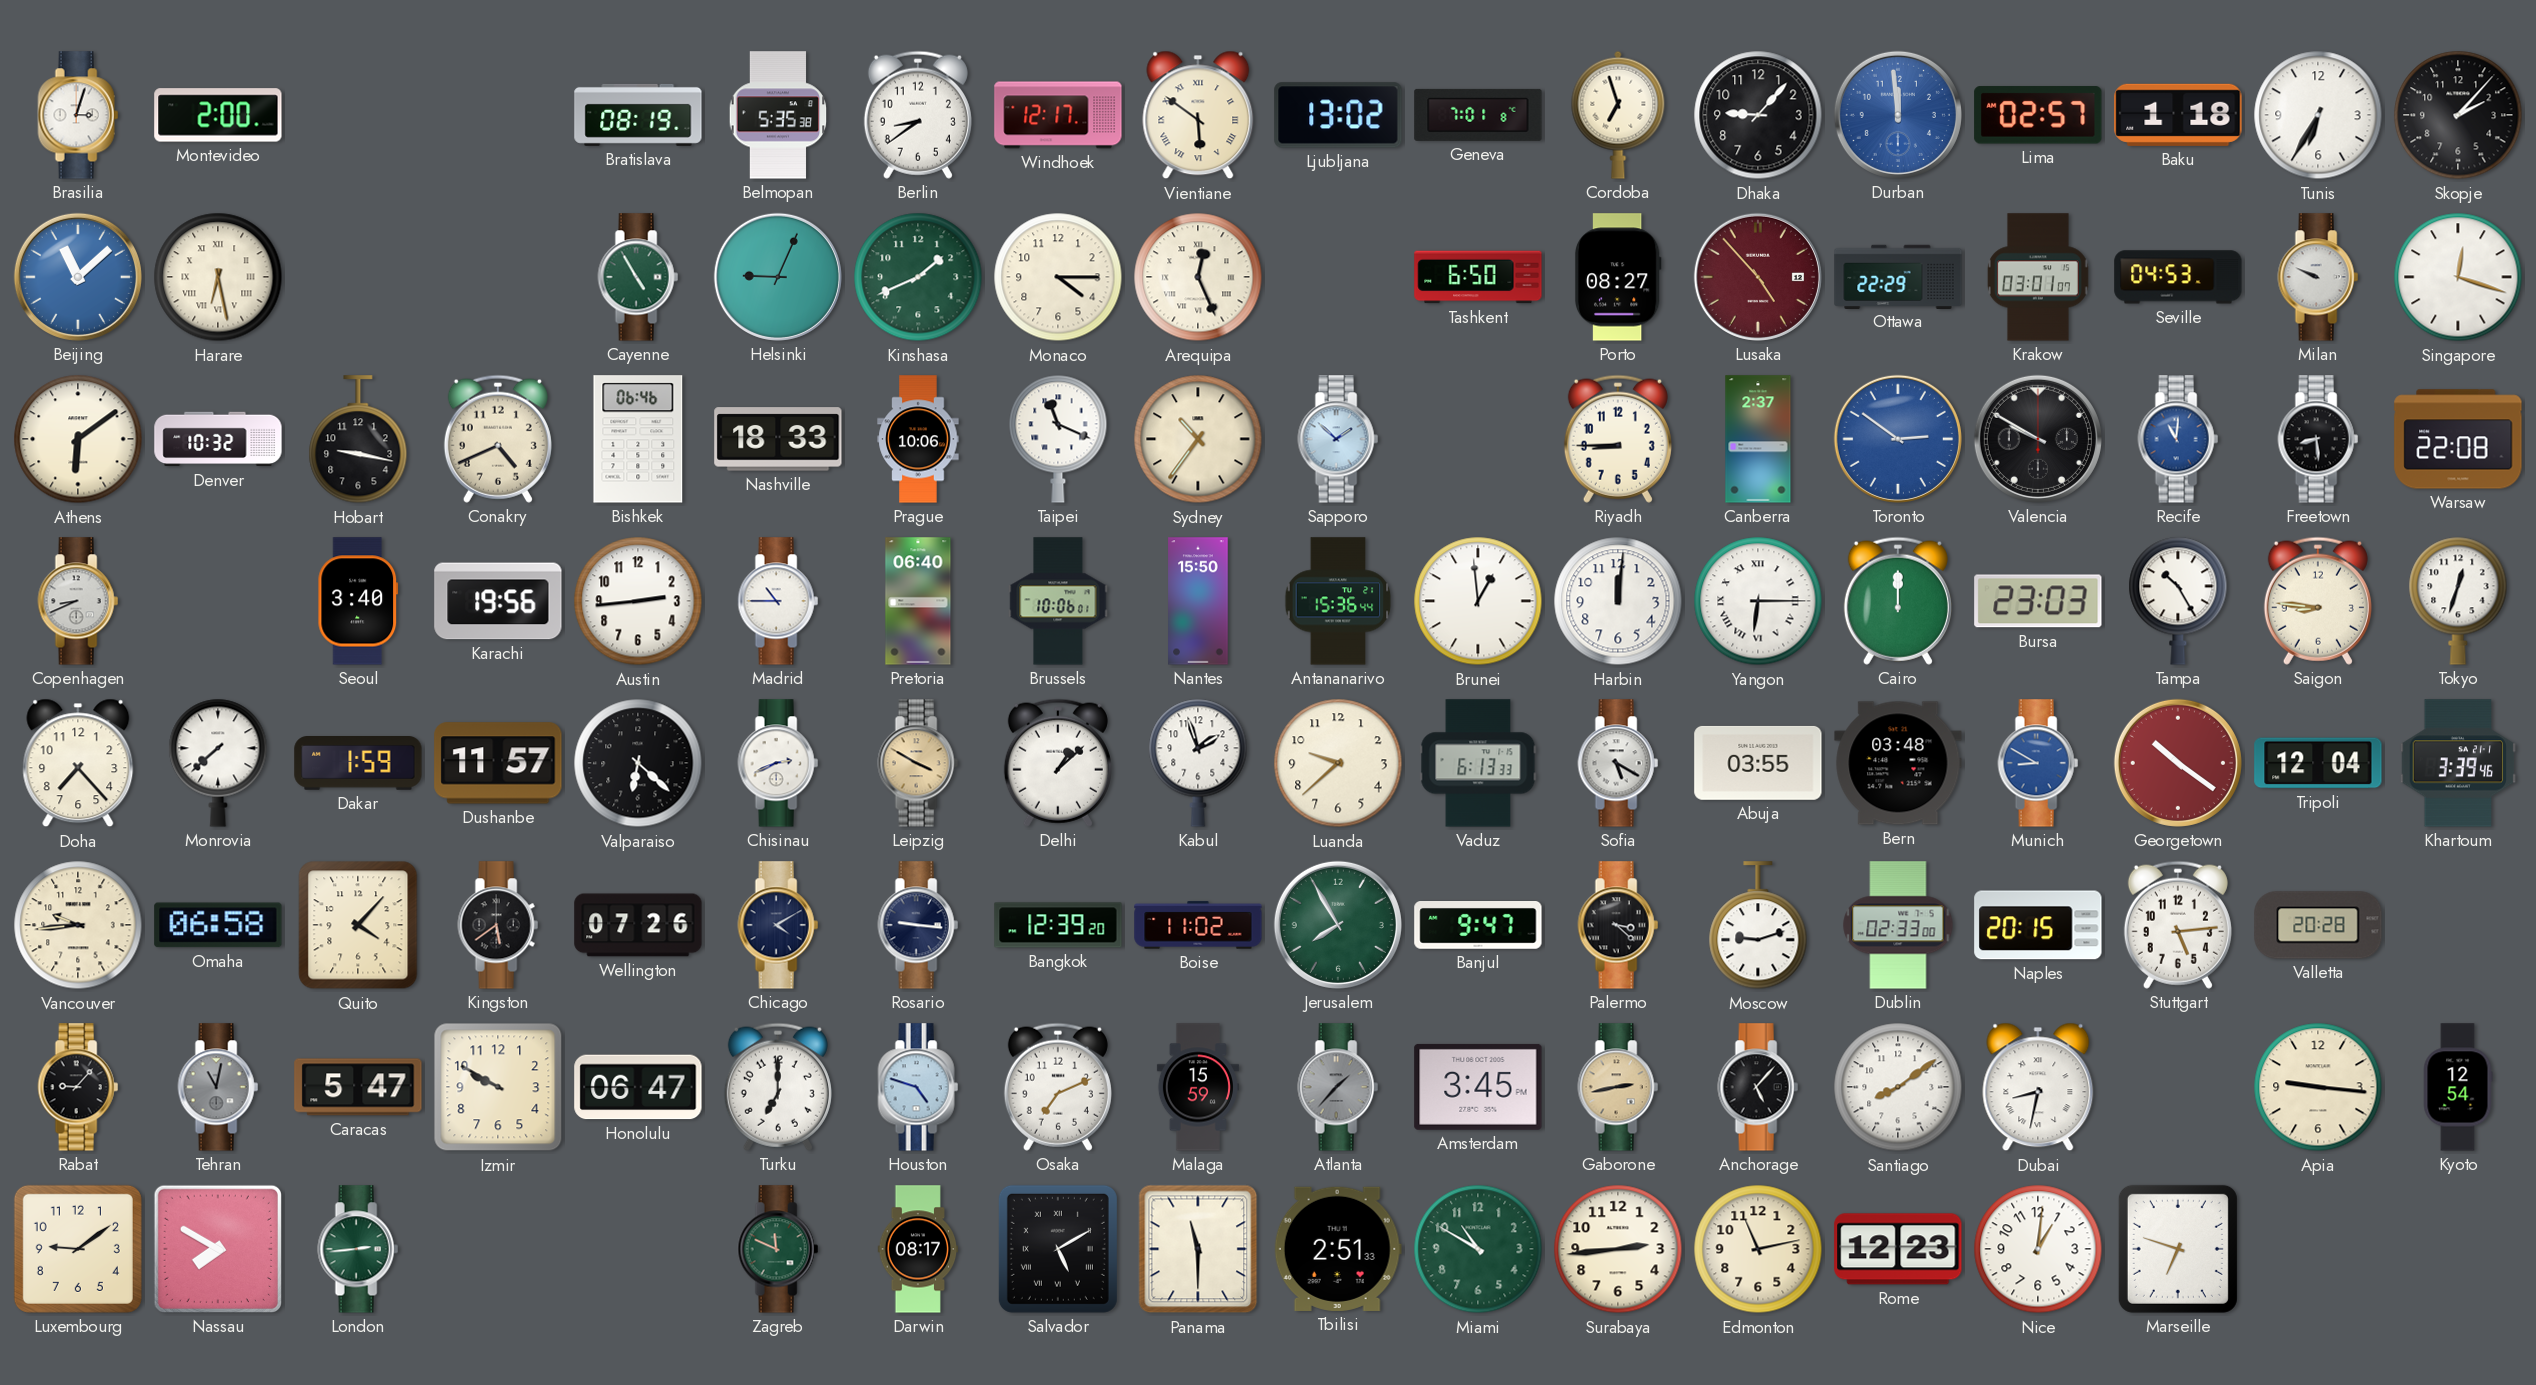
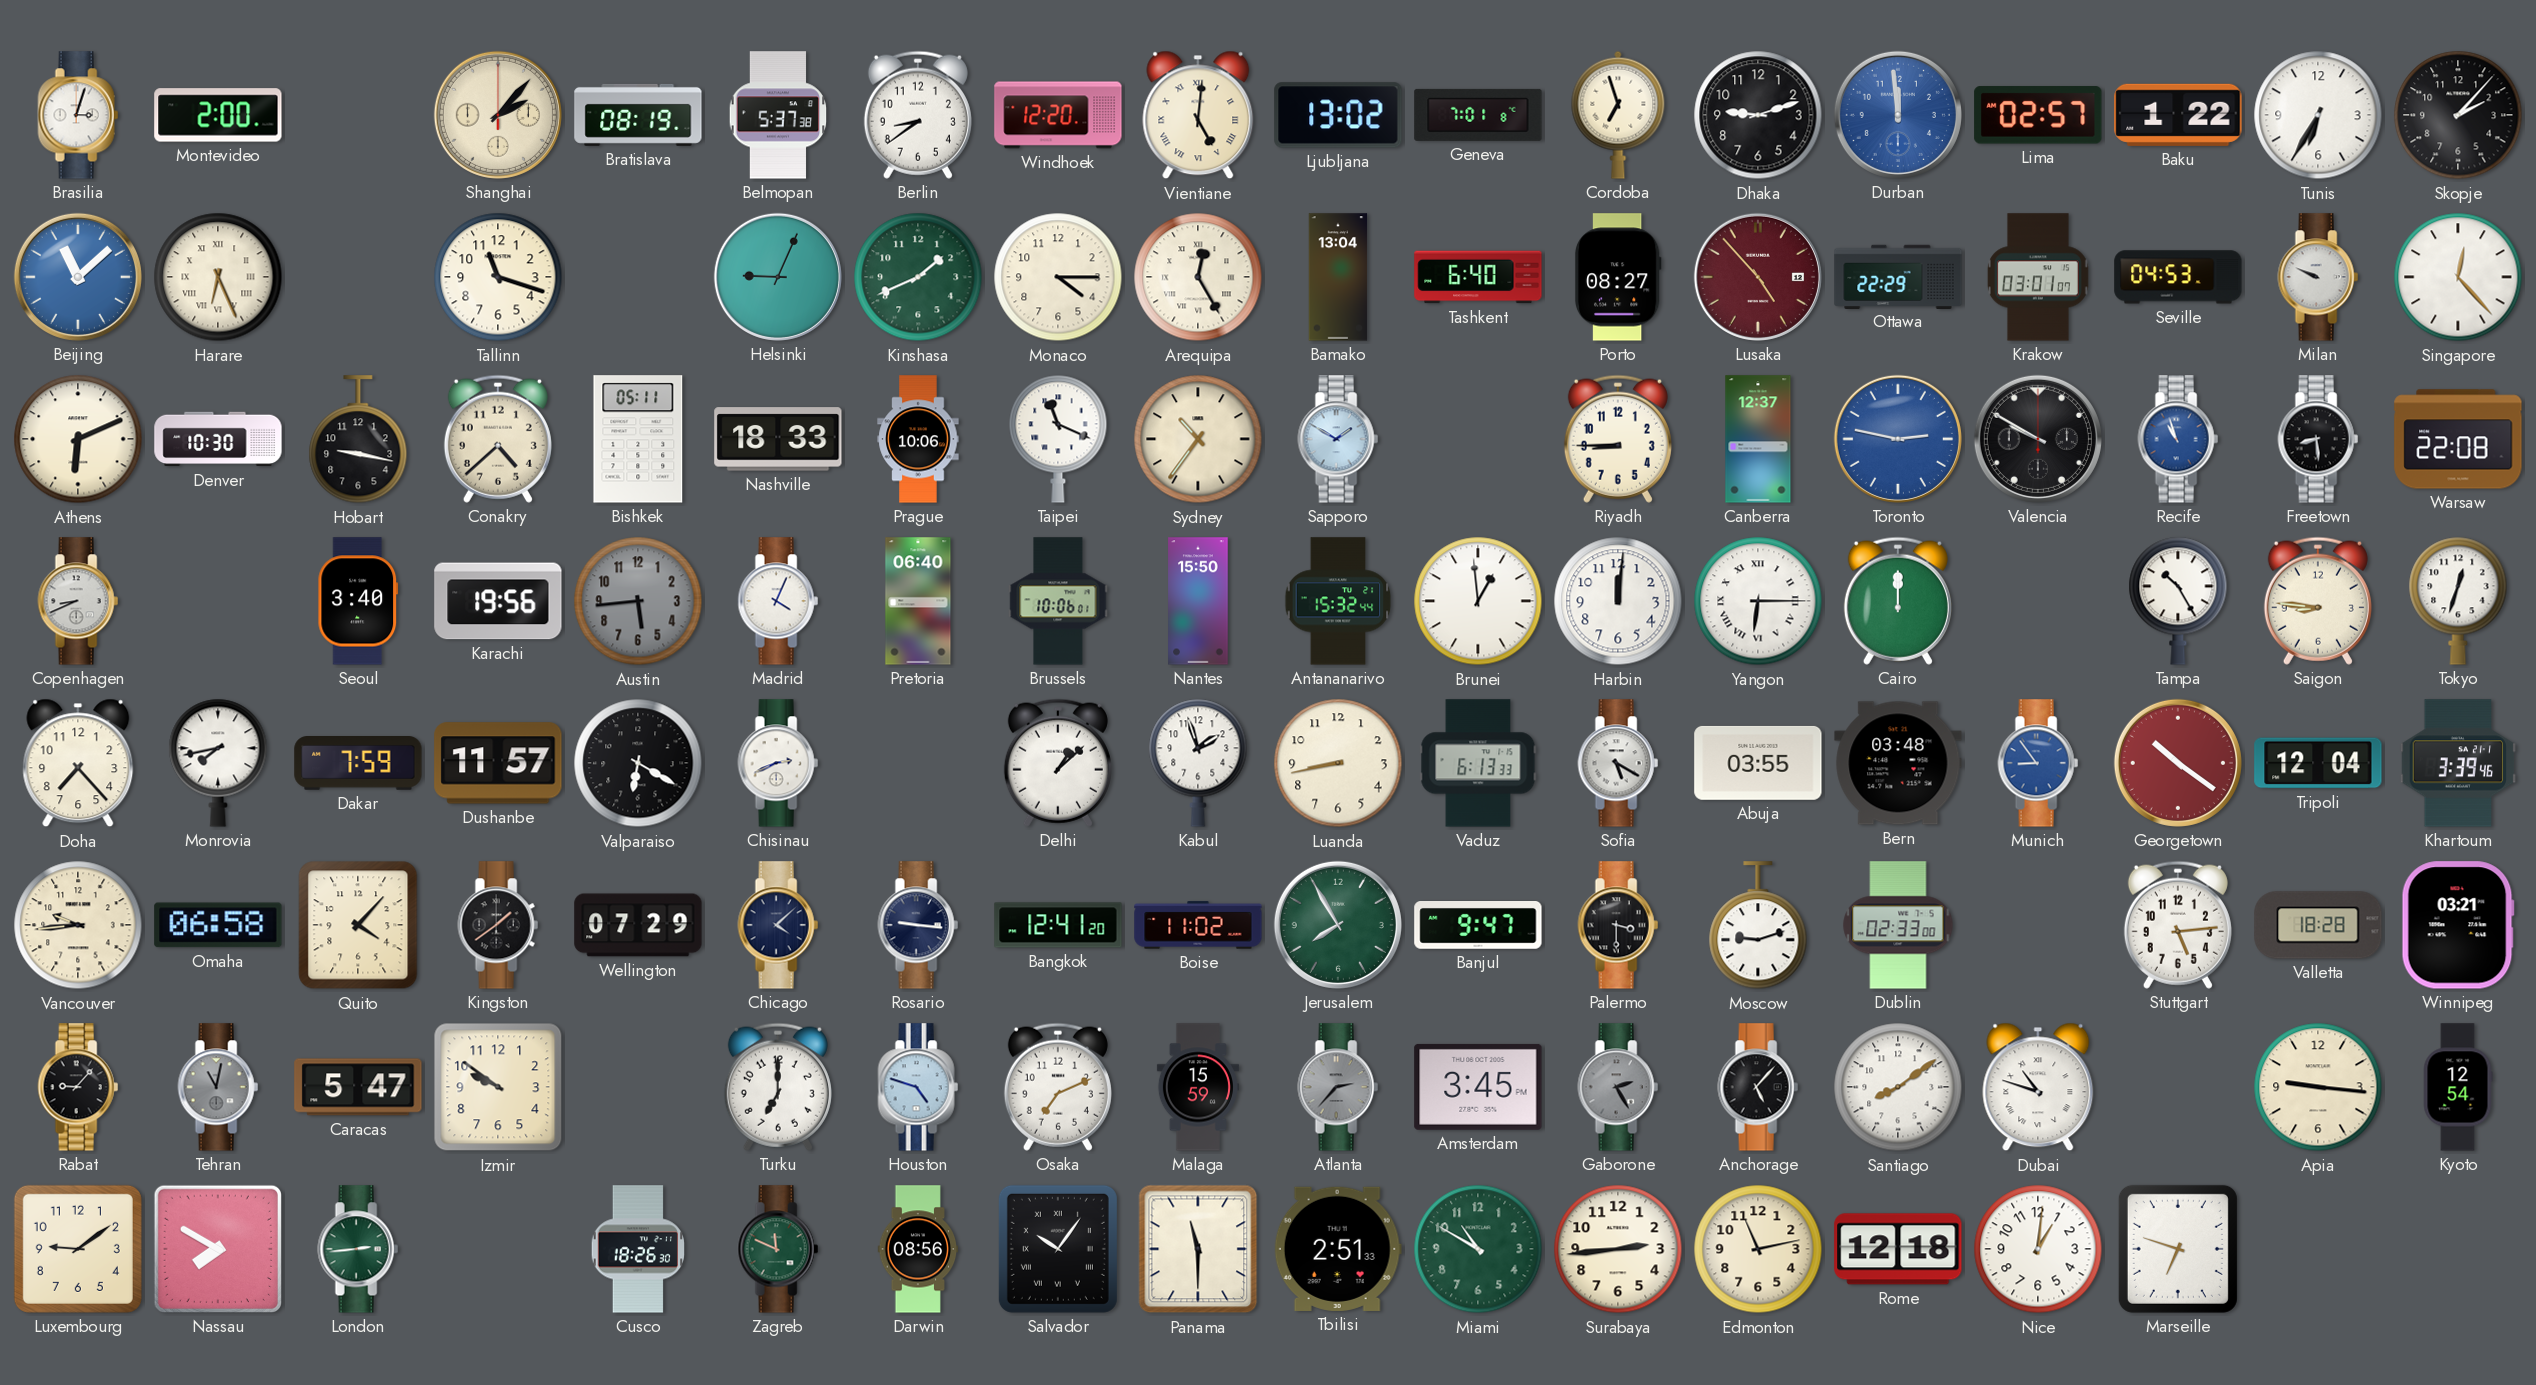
Shanghai: none -> 2:07 (498, 115)
Belmopan: 5:35 -> 5:37 (778, 115)
Windhoek: 12:17 -> 12:20 (1058, 115)
Vientiane: 5:51 -> 5:01 (1198, 115)
Dhaka: 9:07 -> 9:12 (1758, 115)
Baku: 1:18 -> 1:22 (2178, 115)
Harare: 6:28 -> 6:26 (218, 277)
Tallinn: none -> 11:18 (498, 277)
Cayenne: 4:55 -> none (638, 277)
Arequipa: 12:26 -> 12:25 (1198, 277)
Bamako: none -> 13:04 (1338, 277)
Tashkent: 6:50 -> 6:40 (1478, 277)
Singapore: 12:18 -> 12:23 (2458, 277)
Athens: 6:09 -> 6:11 (78, 439)
Denver: 10:32 -> 10:30 (218, 439)
Conakry: 4:41 -> 4:38 (498, 439)
Bishkek: 06:46 -> 05:11 (638, 439)
Sapporo: 1:52 -> 1:50 (1338, 439)
Canberra: 2:37 -> 12:37 (1758, 439)
Toronto: 2:51 -> 2:47 (1898, 439)
Recife: 11:01 -> 10:57 (2178, 439)
Austin: 2:44 -> 5:44 (638, 601)
Austin dial: white -> grey (638, 601)
Madrid: 10:45 -> 4:04 (778, 601)
Antananarivo: 15:36 -> 15:32 (1338, 601)
Bursa: 23:03 -> none (2038, 601)
Monrovia: 7:38 -> 7:43 (218, 763)
Dakar: 1:59 -> 7:59 (358, 763)
Valparaiso: 6:22 -> 6:20 (638, 763)
Leipzig: 3:50 -> none (918, 763)
Luanda: 9:38 -> 8:43 (1338, 763)
Munich: 8:50 -> 8:54 (2038, 763)
Kingston: 5:39 -> 1:39 (498, 925)
Wellington: 07:26 -> 07:29 (638, 925)
Chicago: 4:10 -> 4:08 (778, 925)
Bangkok: 12:39 -> 12:41 (1058, 925)
Palermo: 3:22 -> 3:30 (1618, 925)
Naples: 20:15 -> none (2038, 925)
Valletta: 20:28 -> 18:28 (2318, 925)
Winnipeg: none -> 03:21 (2458, 925)
Izmir: 9:50 -> 9:51 (498, 1087)
Honolulu: 06:47 -> none (638, 1087)
Atlanta: 1:37 -> 2:37 (1338, 1087)
Gaborone: 2:43 -> 2:25 (1618, 1087)
Gaborone dial: champagne -> grey (1618, 1087)
Dubai: 8:32 -> 10:48 (2038, 1087)
Cusco: none -> 18:26 (637, 1249)
Darwin: 08:17 -> 08:56 (918, 1249)
Salvador: 5:10 -> 10:06 (1058, 1249)
Rome: 12:23 -> 12:18 (1898, 1249)
